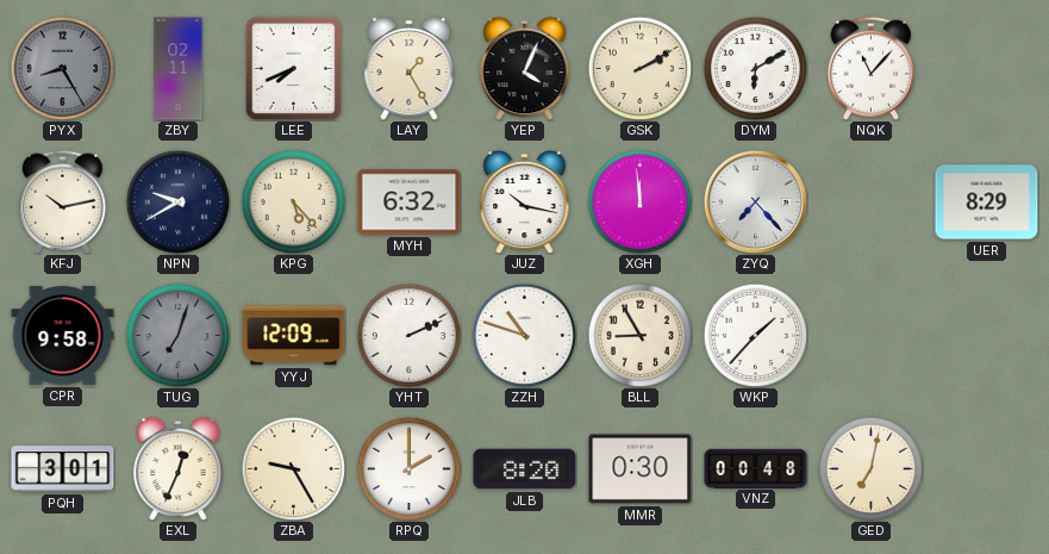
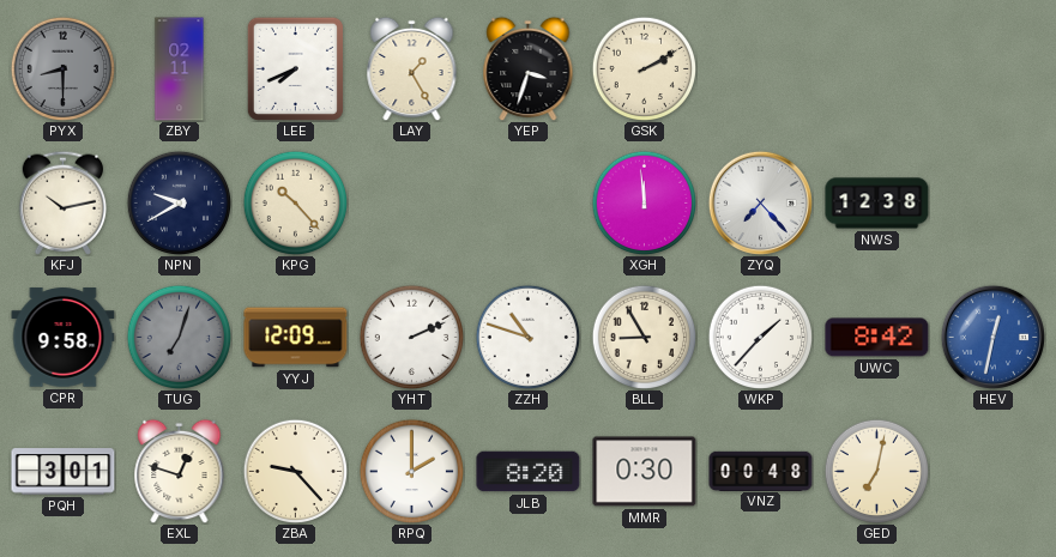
PYX: 8:25 -> 8:30 (62, 68)
YEP: 4:04 -> 3:33 (529, 68)
DYM: 6:10 -> none (755, 68)
NQK: 11:07 -> none (872, 68)
KPG: 5:23 -> 10:23 (295, 202)
MYH: 6:32 -> none (410, 203)
JUZ: 10:17 -> none (525, 201)
NWS: none -> 12:38 (877, 204)
UER: 8:29 -> none (987, 203)
UWC: none -> 8:42 (877, 338)
HEV: none -> 12:32 (992, 337)
EXL: 12:34 -> 12:48 (180, 471)
ZBA: 9:25 -> 9:23 (295, 471)
